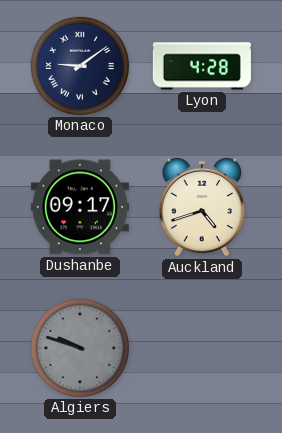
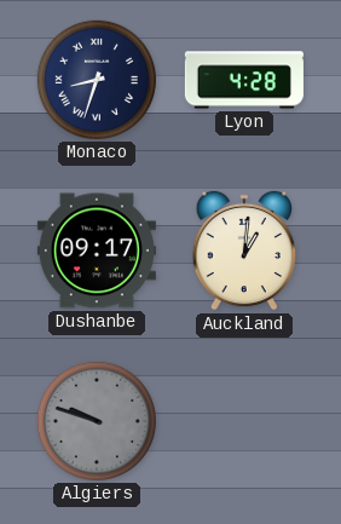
Monaco: 9:09 -> 8:33 (97, 80)
Auckland: 4:42 -> 1:01 (243, 251)
